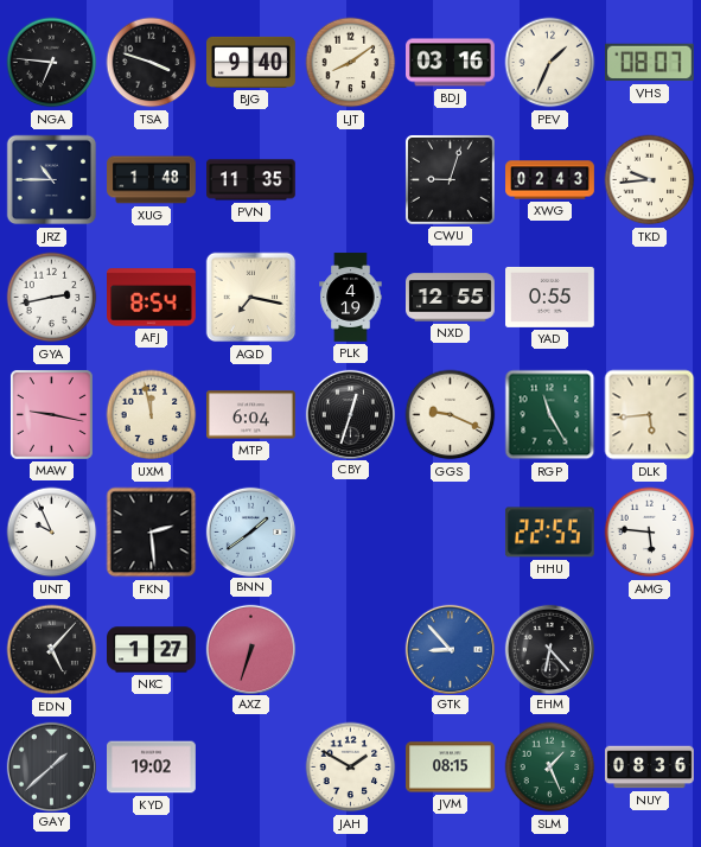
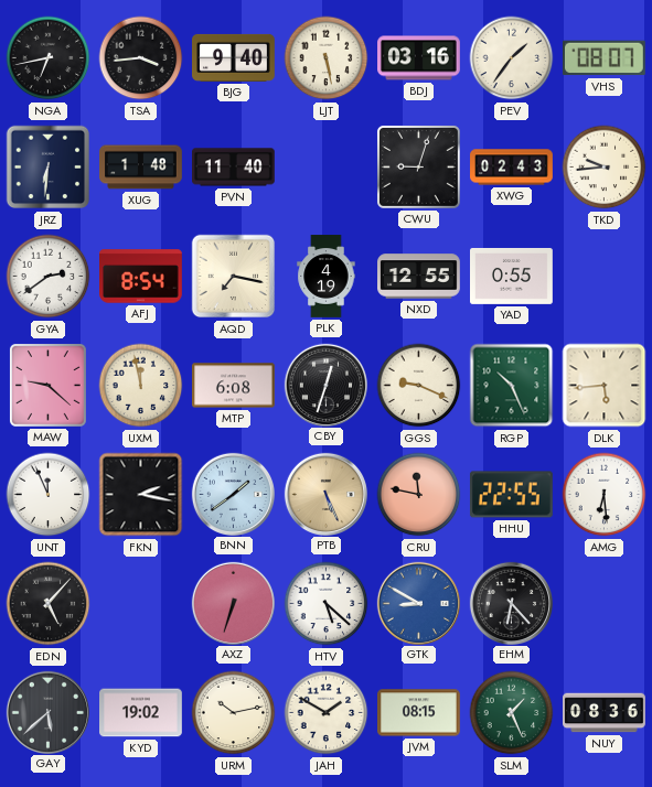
NGA: 6:46 -> 6:43 (49, 58)
TSA: 3:48 -> 3:44 (141, 58)
LJT: 8:09 -> 5:28 (327, 58)
PEV: 1:34 -> 1:36 (512, 58)
JRZ: 10:45 -> 6:31 (49, 168)
PVN: 11:35 -> 11:40 (234, 168)
GYA: 2:43 -> 2:39 (49, 277)
MAW: 9:17 -> 9:22 (47, 385)
MTP: 6:04 -> 6:08 (234, 386)
RGP: 11:25 -> 10:26 (512, 386)
UNT: 9:56 -> 11:56 (49, 495)
FKN: 2:29 -> 2:17 (141, 495)
PTB: none -> 5:26 (325, 494)
CRU: none -> 11:47 (419, 495)
AMG: 5:46 -> 6:29 (605, 495)
NKC: 1:27 -> none (152, 650)
HTV: none -> 5:22 (327, 604)
GTK: 8:53 -> 8:50 (418, 603)
GAY: 1:38 -> 5:38 (47, 712)
URM: none -> 10:13 (234, 713)
